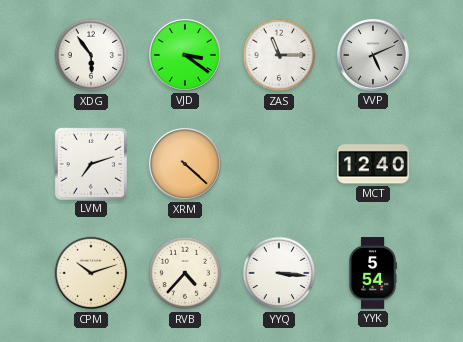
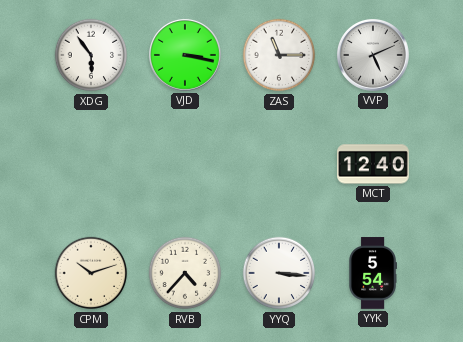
VJD: 3:21 -> 3:17 (185, 55)
LVM: 7:12 -> none (90, 163)
XRM: 4:22 -> none (185, 164)
